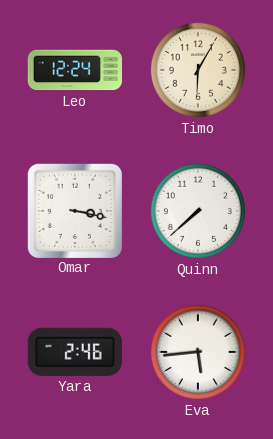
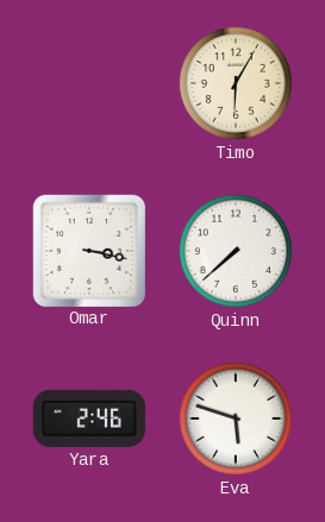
Leo: 12:24 -> none (74, 70)
Eva: 5:44 -> 5:48 (236, 419)
